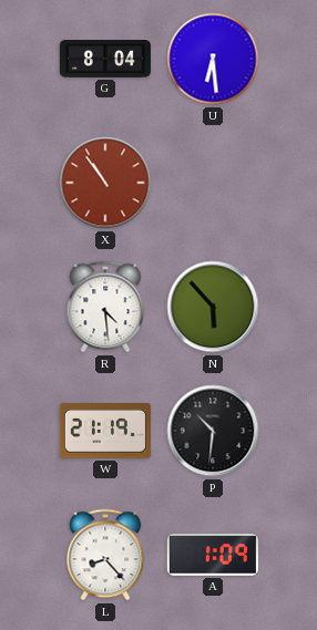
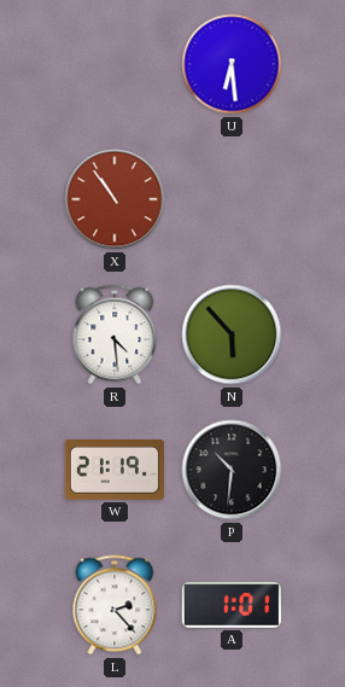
G: 8:04 -> none (105, 60)
L: 8:23 -> 2:23 (115, 605)
A: 1:09 -> 1:01 (232, 606)
